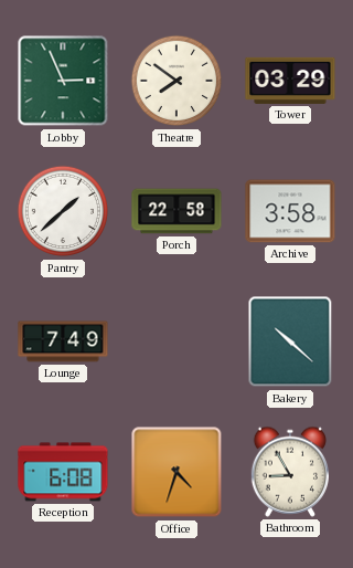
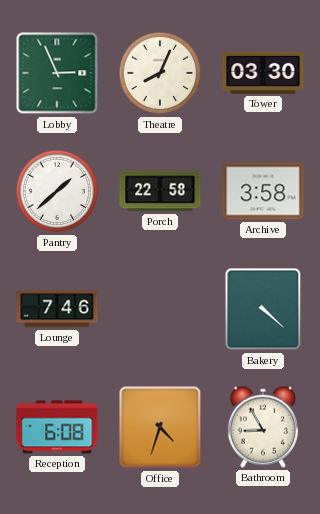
Theatre: 7:51 -> 8:04 (160, 73)
Tower: 03:29 -> 03:30 (263, 73)
Lounge: 7:49 -> 7:46 (57, 309)
Bakery: 10:22 -> 4:22 (263, 309)
